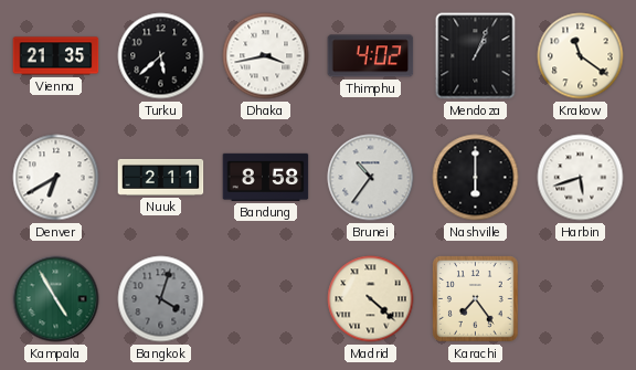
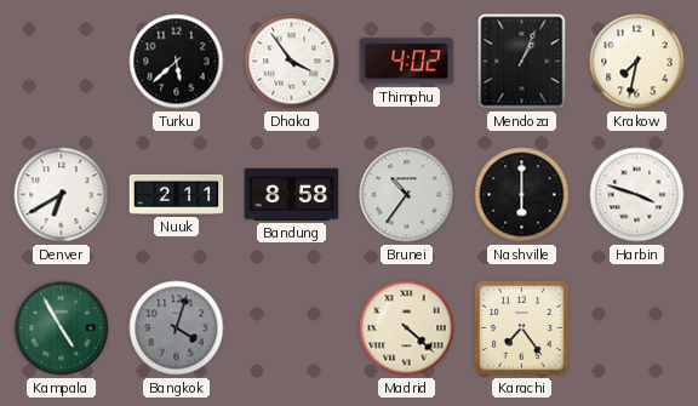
Vienna: 21:35 -> none (56, 56)
Dhaka: 3:43 -> 3:54 (292, 62)
Krakow: 11:21 -> 7:32 (637, 62)
Harbin: 5:42 -> 3:48 (637, 195)
